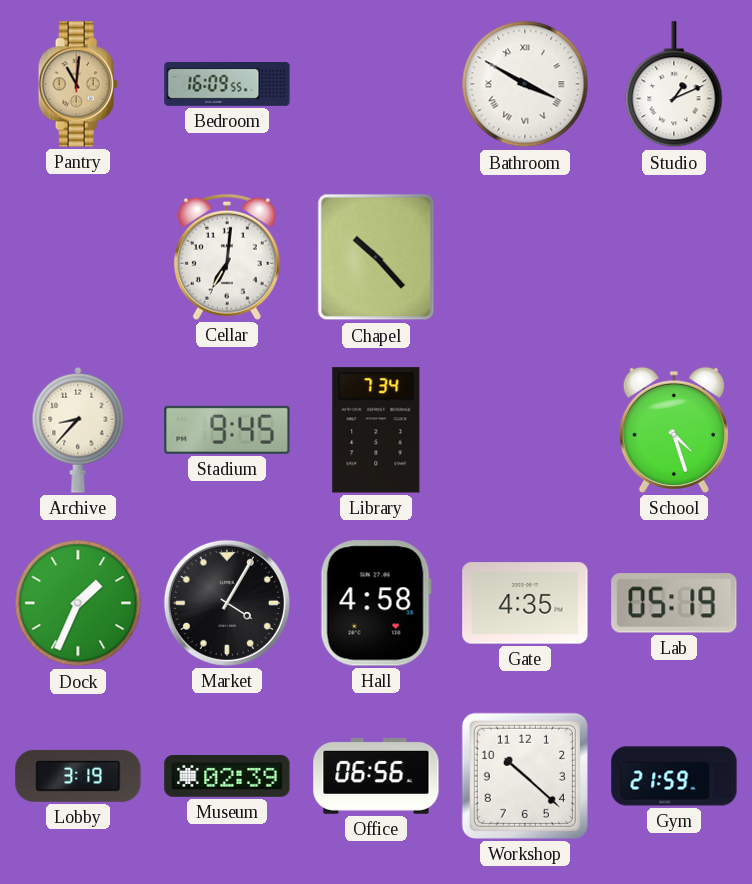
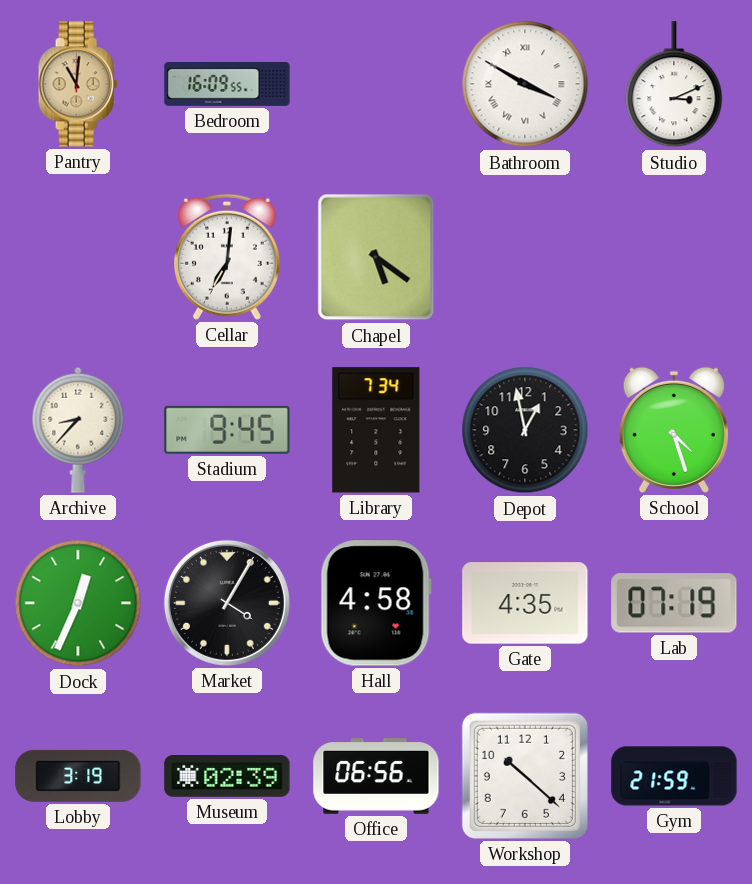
Studio: 1:11 -> 3:11 (674, 85)
Chapel: 10:23 -> 5:21 (376, 257)
Depot: none -> 12:58 (525, 430)
Dock: 1:34 -> 12:34 (78, 603)
Lab: 05:19 -> 07:19 (674, 603)
